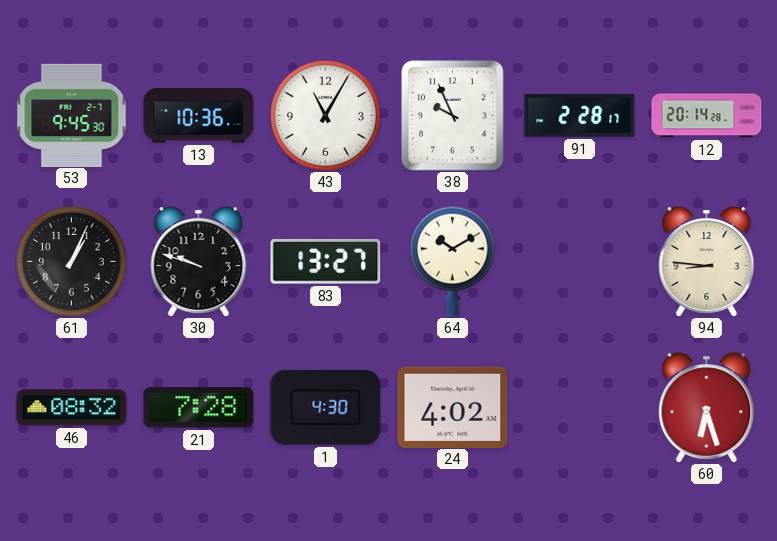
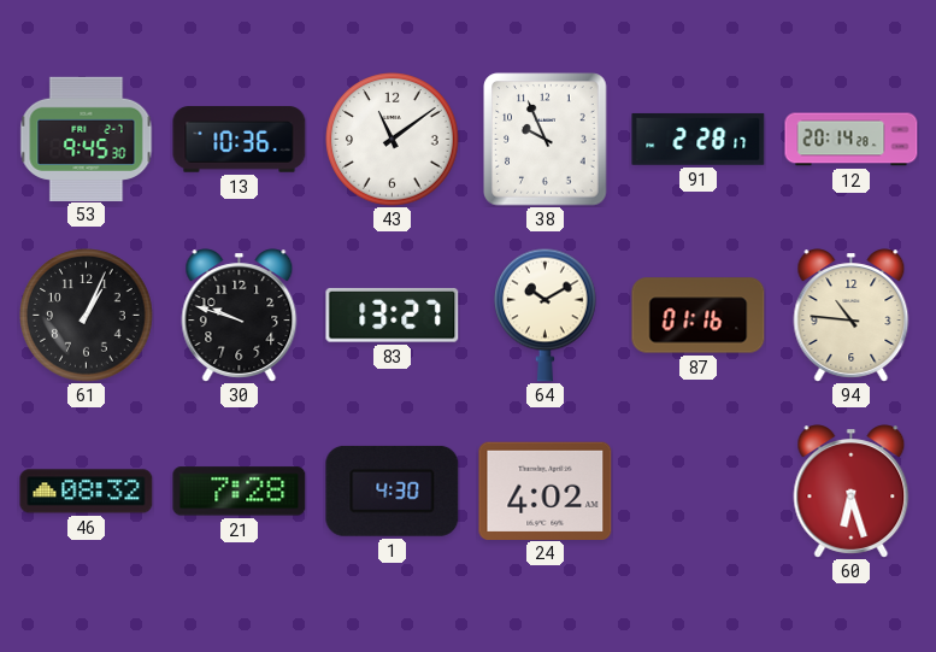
43: 11:05 -> 11:09 (393, 140)
87: none -> 01:16 (699, 316)
94: 8:46 -> 10:46 (852, 316)
